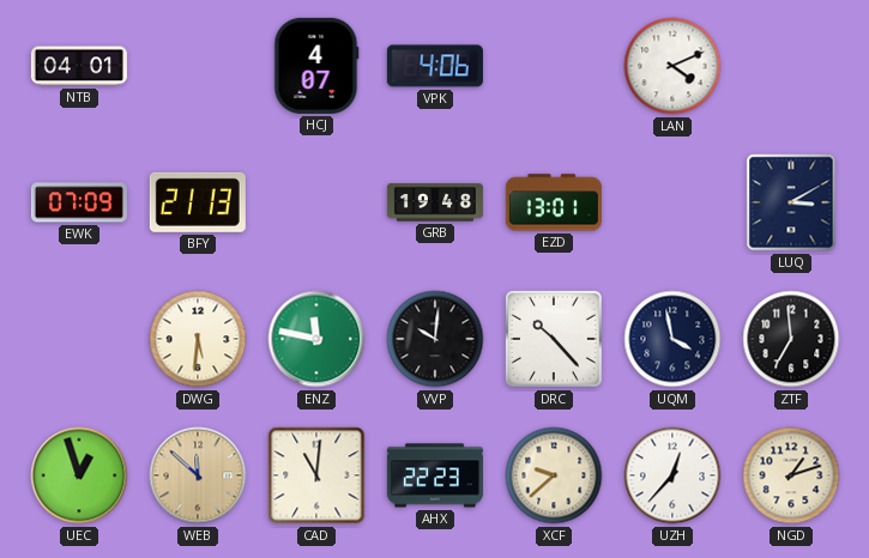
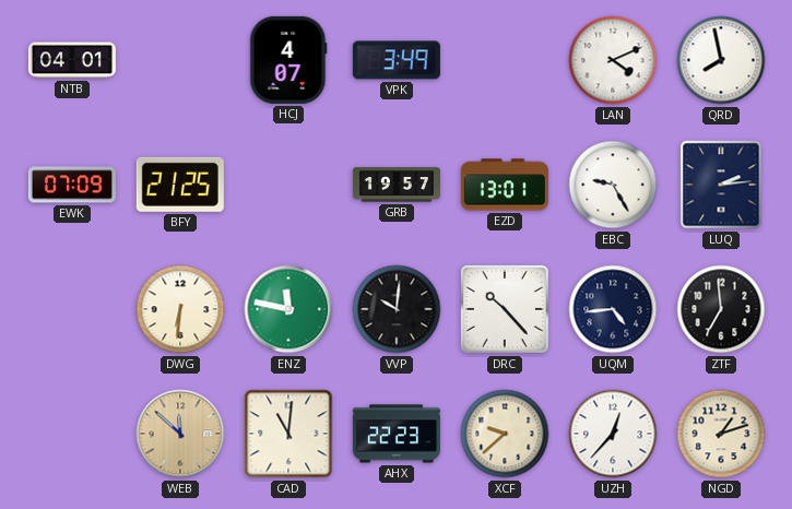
VPK: 4:06 -> 3:49 (397, 60)
QRD: none -> 7:58 (721, 60)
BFY: 21:13 -> 21:25 (180, 185)
GRB: 19:48 -> 19:57 (397, 185)
EBC: none -> 9:25 (613, 185)
LUQ: 3:10 -> 2:14 (721, 185)
DWG: 5:31 -> 6:31 (180, 309)
UQM: 3:58 -> 4:44 (613, 309)
UEC: 12:57 -> none (79, 475)
